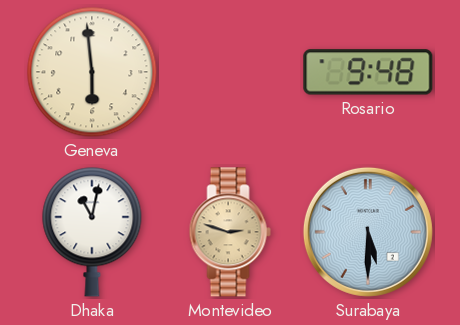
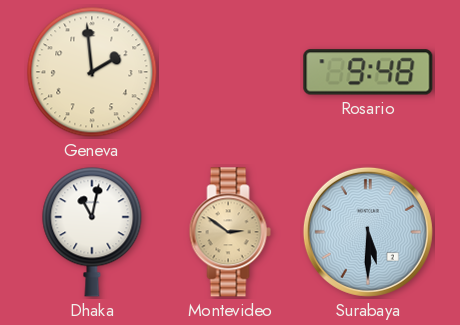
Geneva: 5:59 -> 1:59 (92, 72)
Montevideo: 2:48 -> 2:51 (230, 232)
